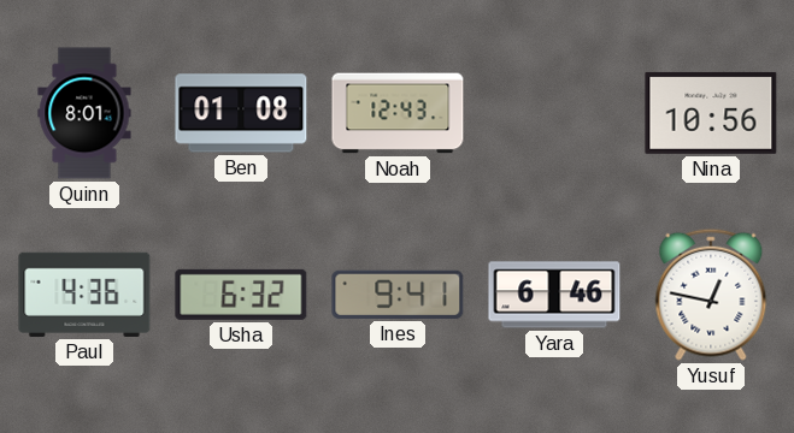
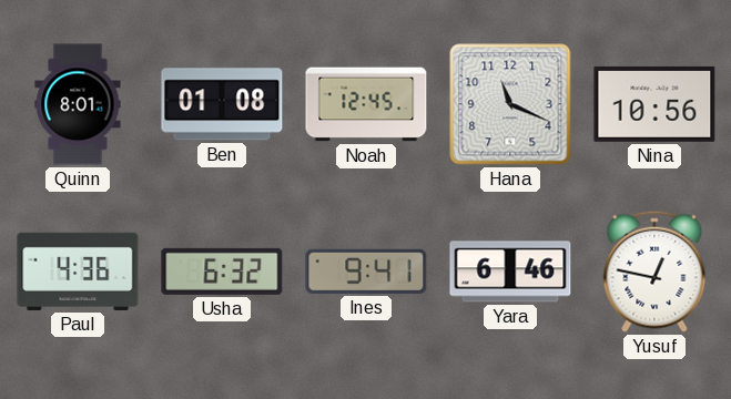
Noah: 12:43 -> 12:45 (366, 104)
Hana: none -> 11:19 (510, 104)
